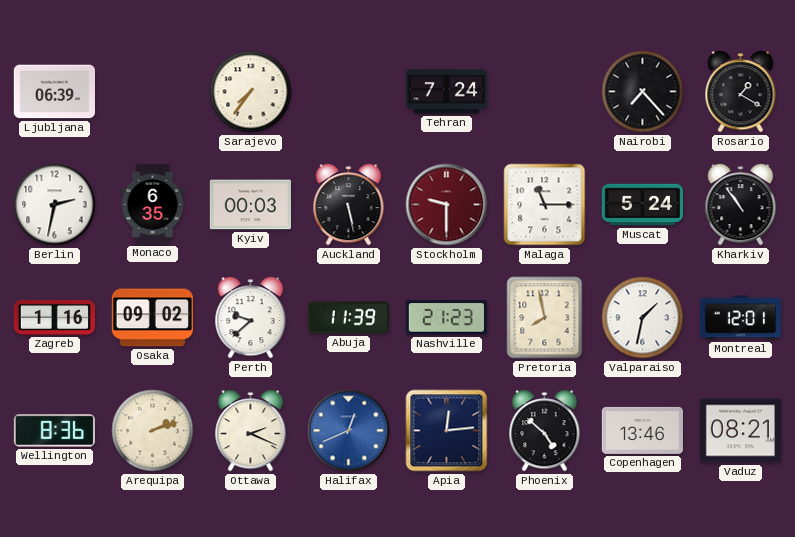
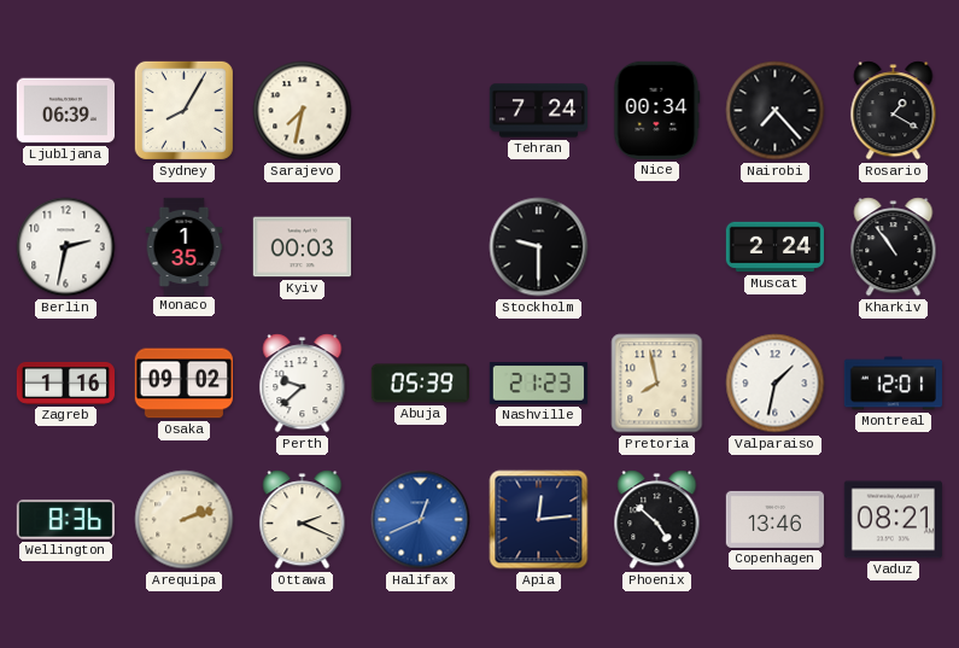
Sydney: none -> 8:05 (183, 110)
Sarajevo: 7:36 -> 7:32 (303, 111)
Nice: none -> 00:34 (657, 110)
Monaco: 6:35 -> 1:35 (185, 246)
Auckland: 5:28 -> none (349, 205)
Stockholm dial: burgundy -> black (539, 247)
Malaga: 11:15 -> none (545, 205)
Muscat: 5:24 -> 2:24 (774, 247)
Abuja: 11:39 -> 05:39 (420, 384)
